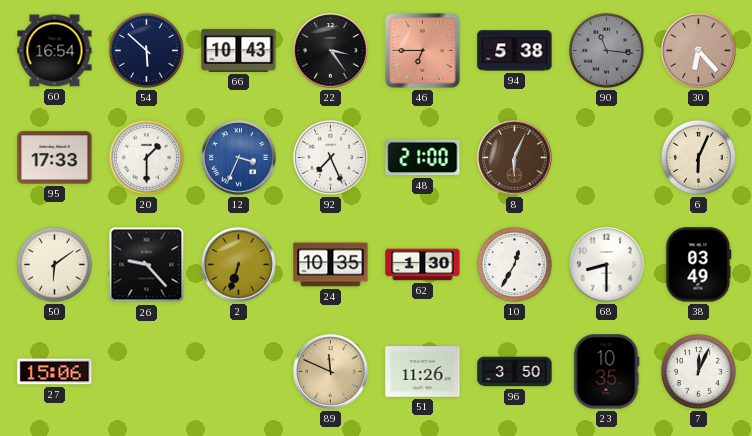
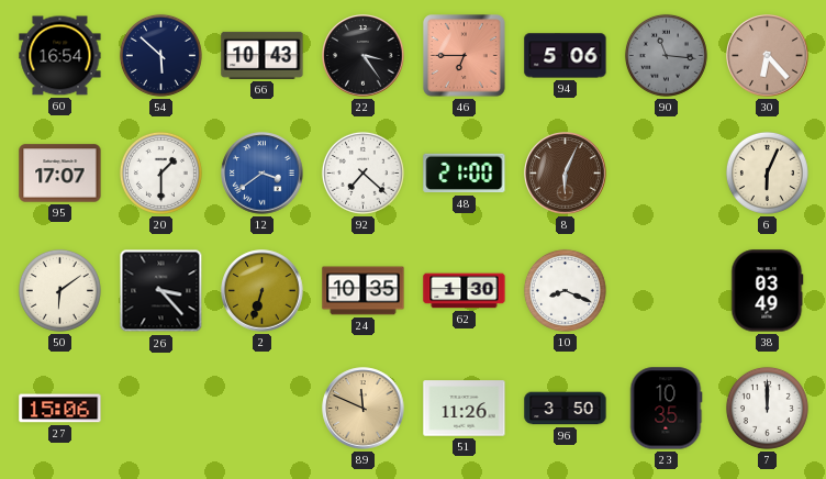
94: 5:38 -> 5:06 (566, 56)
95: 17:33 -> 17:07 (60, 174)
12: 3:34 -> 3:39 (263, 174)
92: 7:26 -> 7:22 (362, 172)
26: 9:23 -> 3:23 (161, 291)
10: 12:35 -> 8:19 (565, 290)
68: 8:30 -> none (607, 265)
7: 12:04 -> 12:00 (767, 408)
